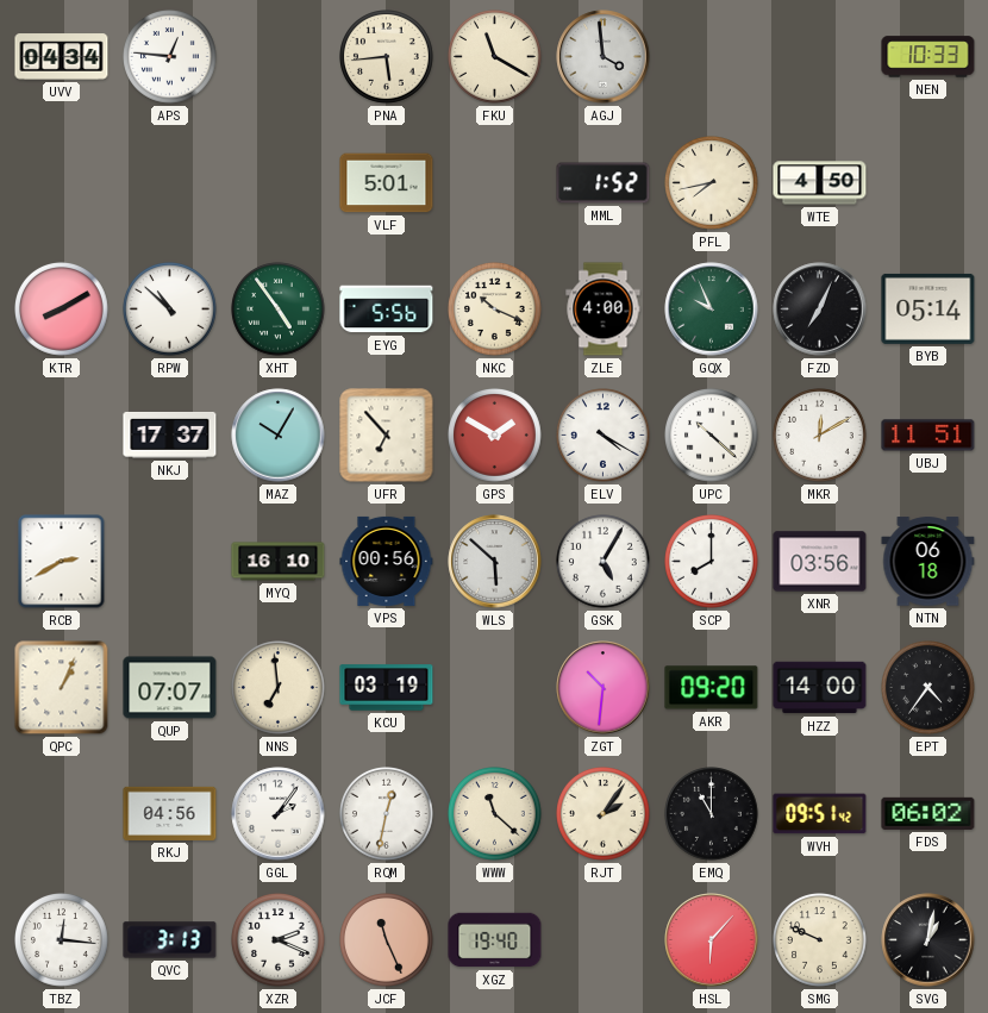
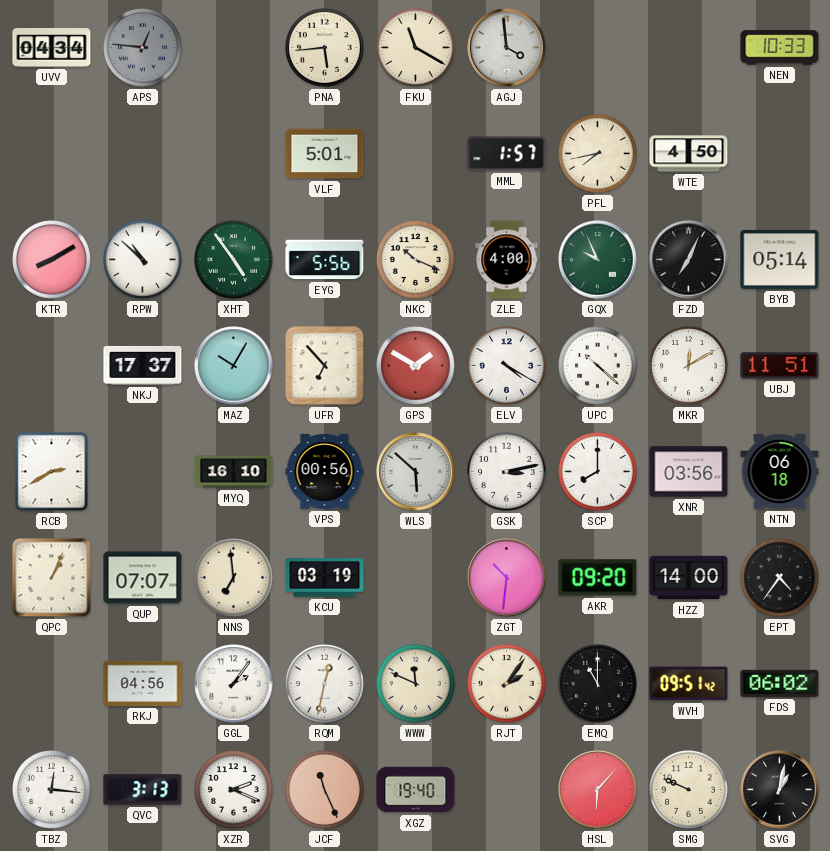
APS dial: white -> grey (143, 48)
MML: 1:52 -> 1:57 (507, 154)
GSK: 5:05 -> 3:13 (507, 472)
WWW: 11:22 -> 11:49 (416, 684)
